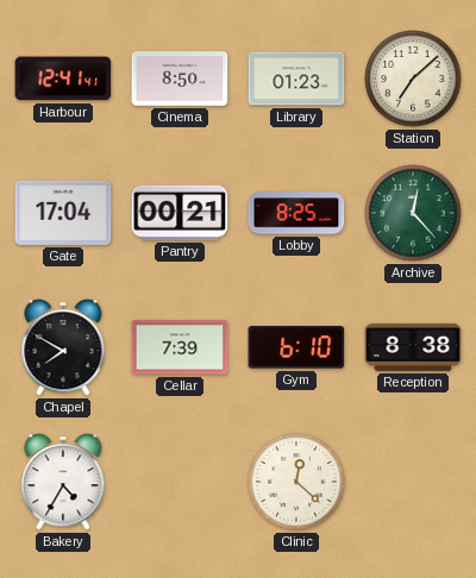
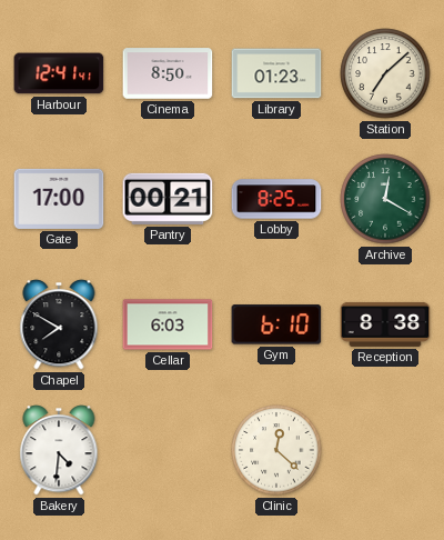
Gate: 17:04 -> 17:00 (59, 199)
Archive: 12:23 -> 12:20 (385, 199)
Cellar: 7:39 -> 6:03 (168, 324)
Bakery: 4:35 -> 4:31 (59, 450)
